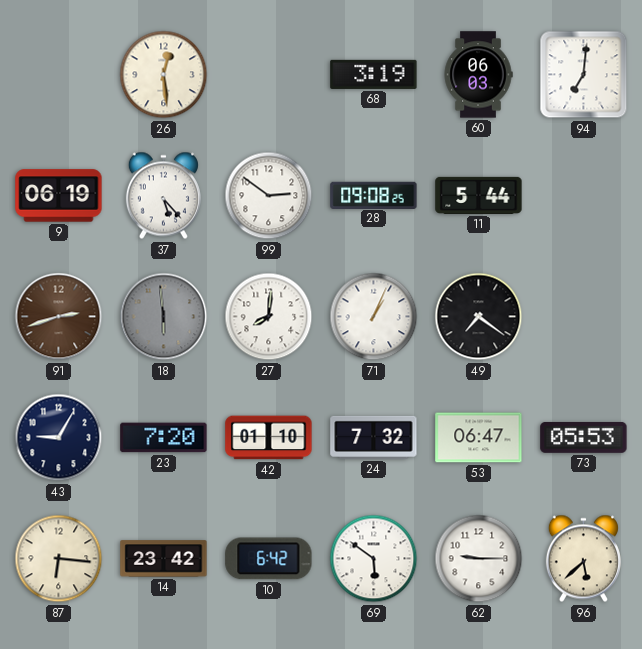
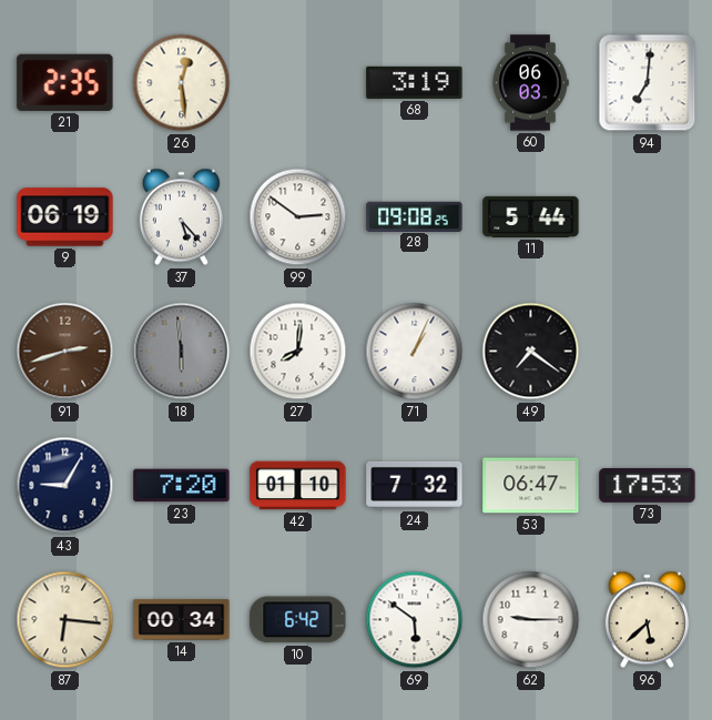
21: none -> 2:35 (65, 82)
73: 05:53 -> 17:53 (648, 485)
14: 23:42 -> 00:34 (182, 620)
